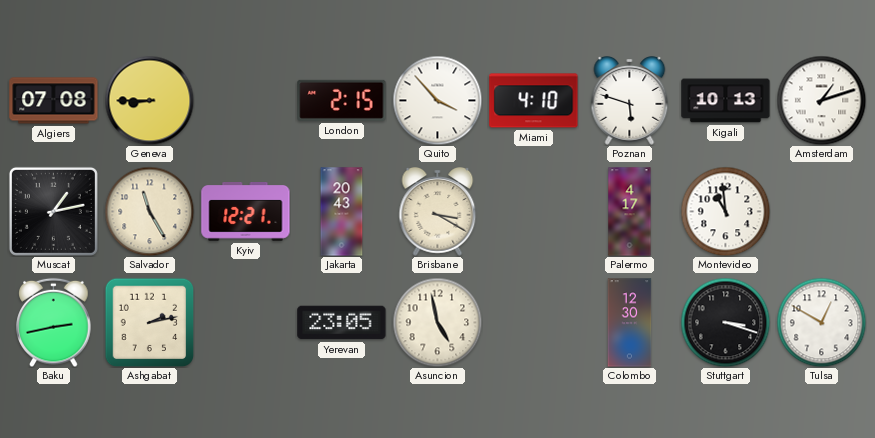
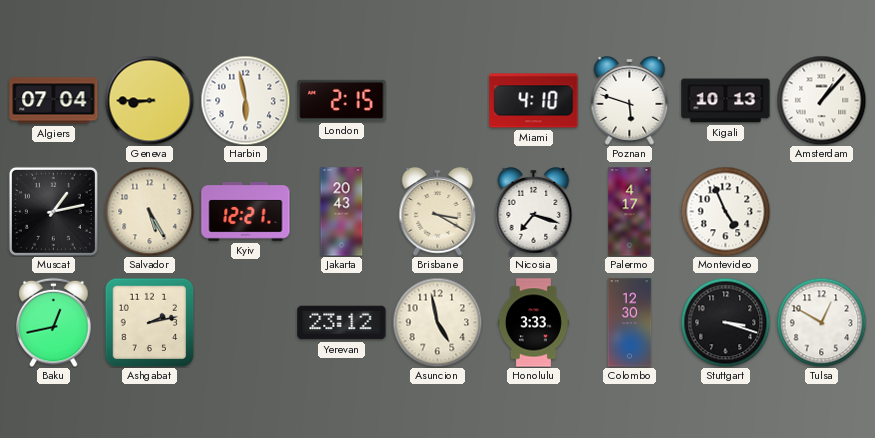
Algiers: 07:08 -> 07:04 (54, 101)
Harbin: none -> 5:58 (245, 100)
Quito: 3:53 -> none (437, 100)
Amsterdam: 1:12 -> 1:07 (821, 100)
Salvador: 11:25 -> 5:25 (149, 211)
Nicosia: none -> 7:18 (534, 212)
Montevideo: 10:59 -> 4:56 (725, 211)
Baku: 2:43 -> 12:43 (54, 322)
Yerevan: 23:05 -> 23:12 (342, 323)
Honolulu: none -> 3:33 (533, 323)
